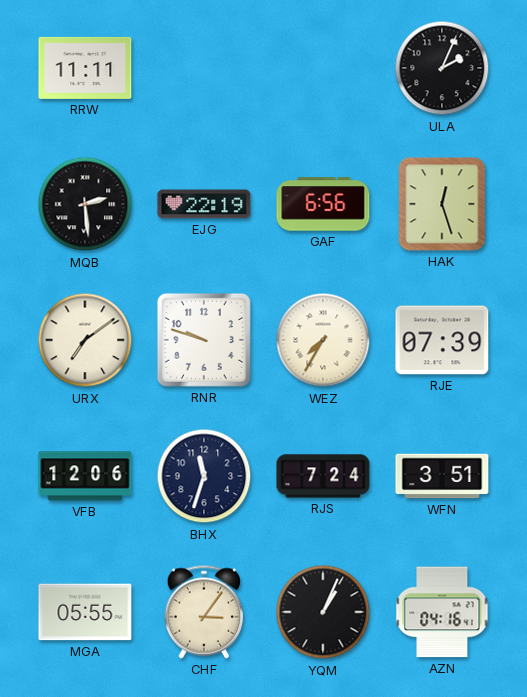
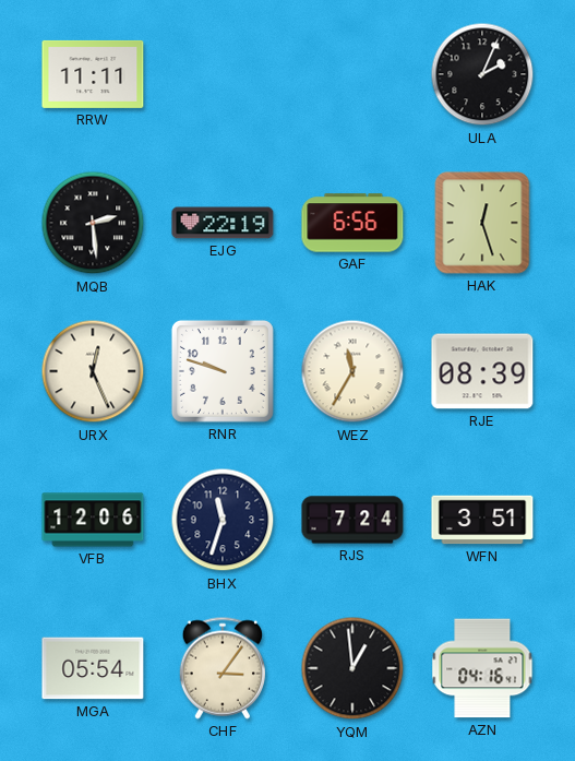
URX: 7:09 -> 12:26 (93, 371)
WEZ: 7:35 -> 11:35 (352, 371)
RJE: 07:39 -> 08:39 (482, 371)
MGA: 05:55 -> 05:54 (93, 668)
YQM: 1:04 -> 12:59 (352, 668)
